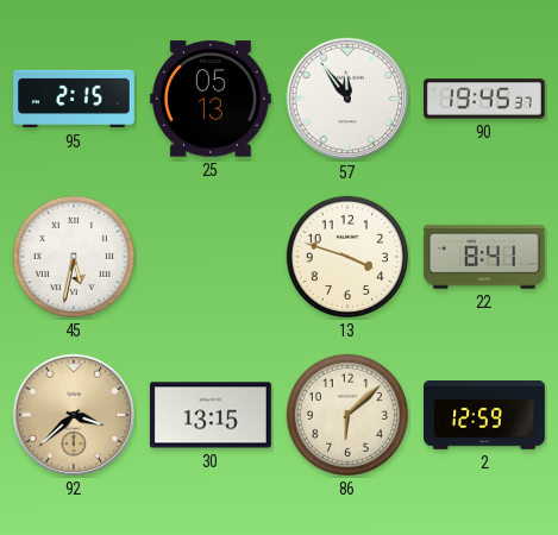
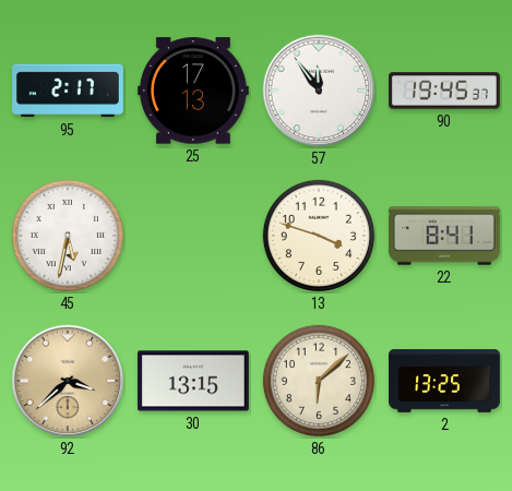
95: 2:15 -> 2:17 (69, 91)
25: 05:13 -> 17:13 (193, 91)
2: 12:59 -> 13:25 (445, 382)
